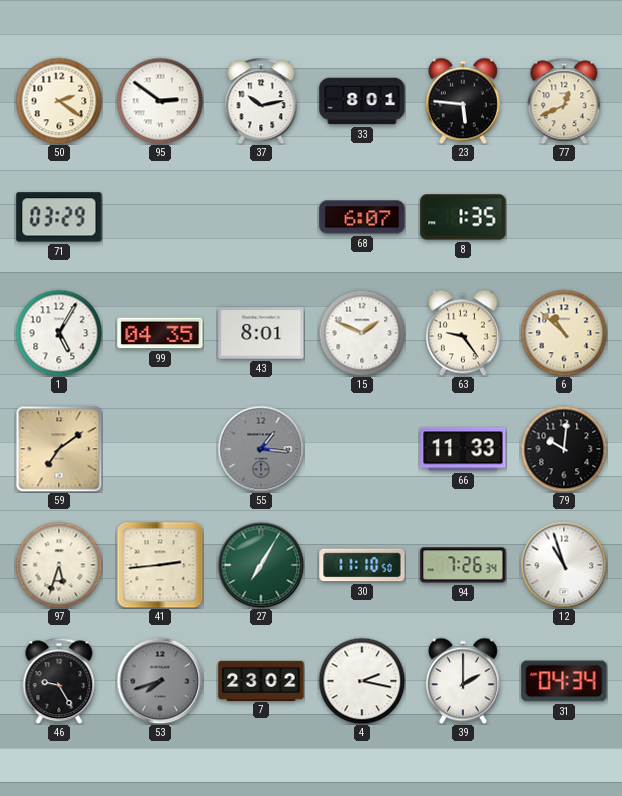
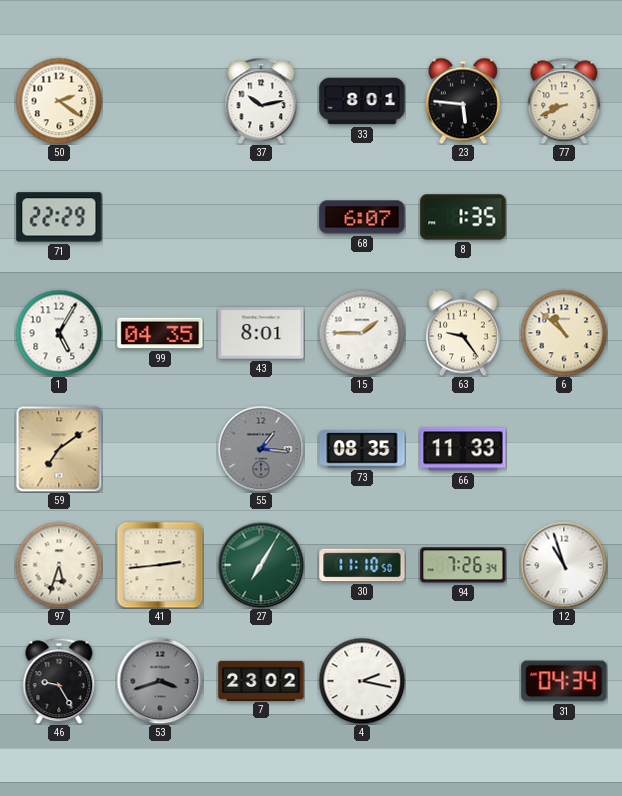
95: 2:51 -> none (160, 101)
77: 12:41 -> 8:41 (564, 101)
71: 03:29 -> 22:29 (59, 217)
15: 1:49 -> 1:45 (362, 333)
73: none -> 08:35 (362, 449)
79: 10:01 -> none (564, 449)
53: 7:42 -> 3:42 (160, 681)
39: 2:00 -> none (463, 681)
